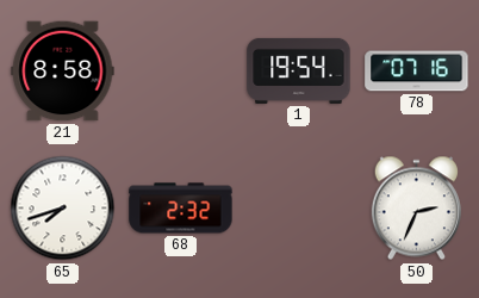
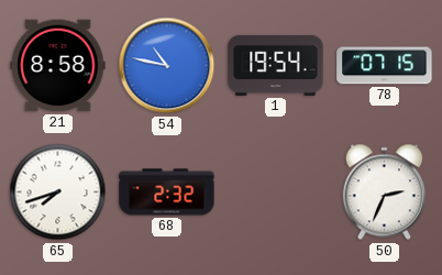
54: none -> 10:47 (167, 66)
78: 07:16 -> 07:15 (385, 66)
